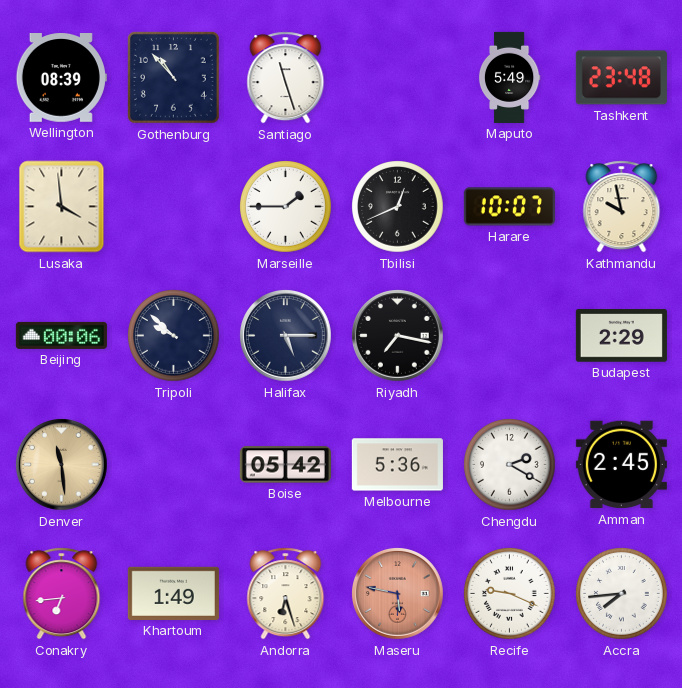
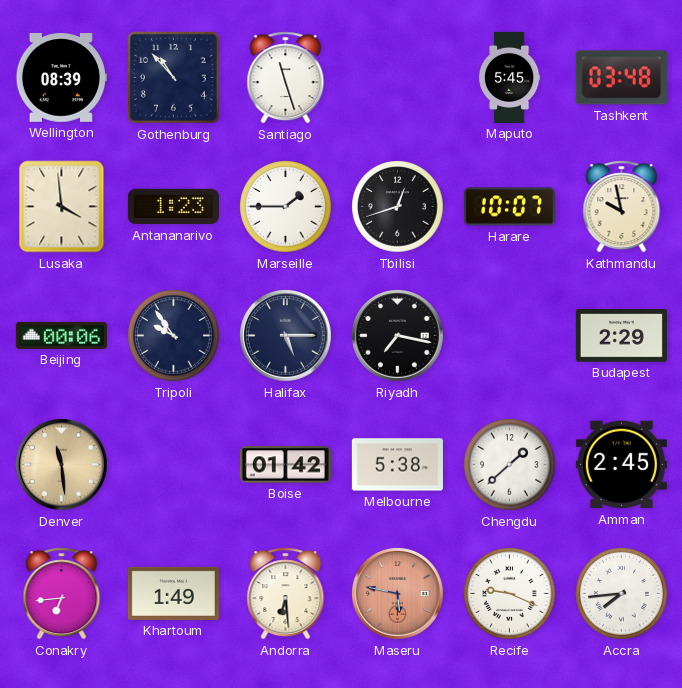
Maputo: 5:49 -> 5:45 (509, 77)
Tashkent: 23:48 -> 03:48 (621, 78)
Antananarivo: none -> 1:23 (173, 207)
Tbilisi: 12:41 -> 12:42 (398, 207)
Tripoli: 9:52 -> 9:54 (174, 336)
Boise: 05:42 -> 01:42 (285, 465)
Melbourne: 5:36 -> 5:38 (397, 465)
Chengdu: 2:20 -> 1:38 (510, 465)
Andorra: 6:27 -> 6:29 (286, 594)
